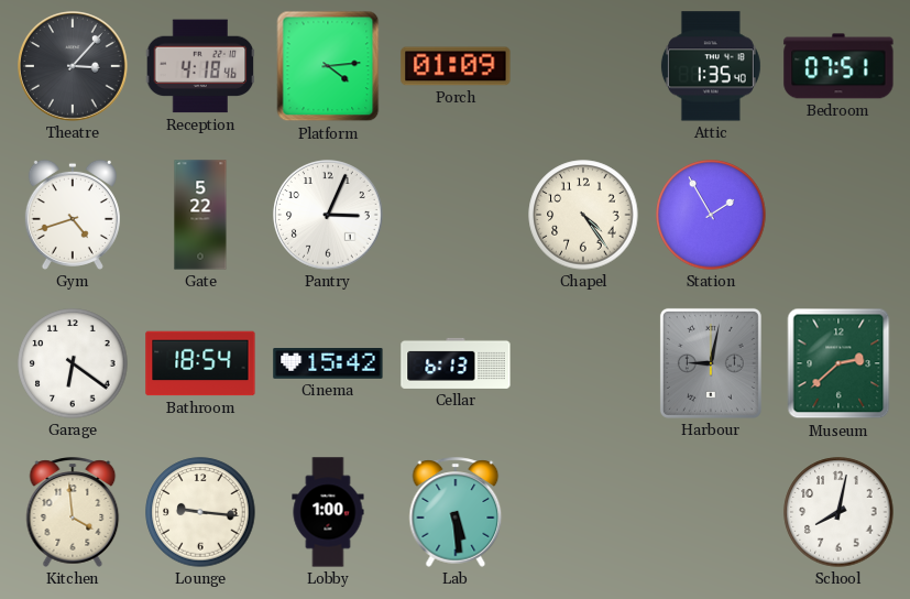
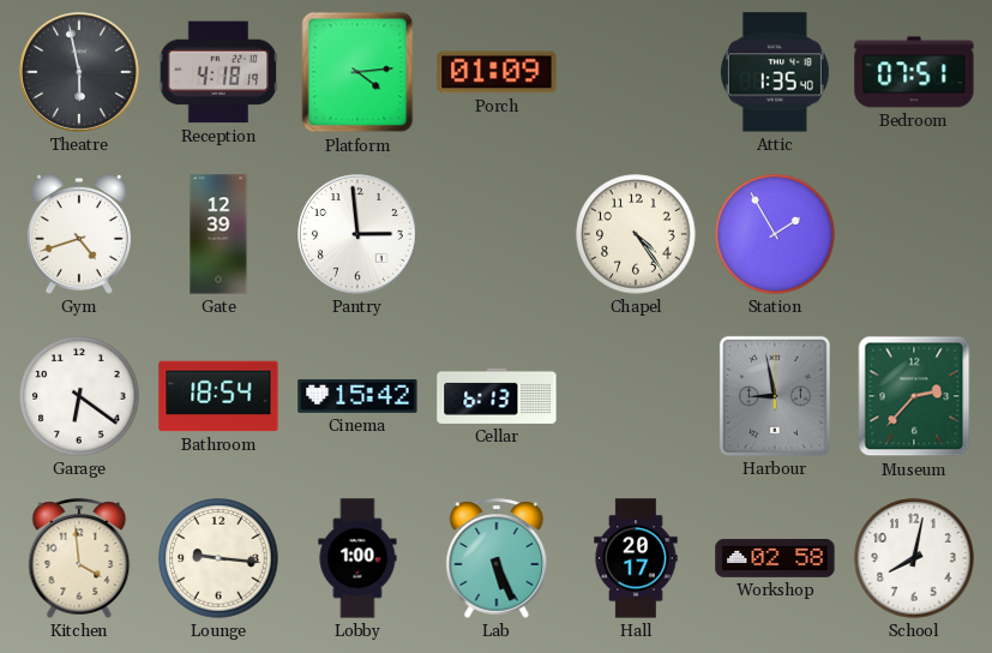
Theatre: 3:07 -> 5:58 (80, 73)
Reception: 4:18:46 -> 4:18:19 (218, 72)
Gate: 5:22 -> 12:39 (218, 234)
Pantry: 3:04 -> 2:59 (359, 235)
Harbour: 9:02 -> 8:58 (775, 396)
Museum: 2:38 -> 2:37 (914, 396)
Lab: 5:29 -> 5:26 (497, 558)
Hall: none -> 20:17 (636, 558)
Workshop: none -> 02:58 (775, 558)
